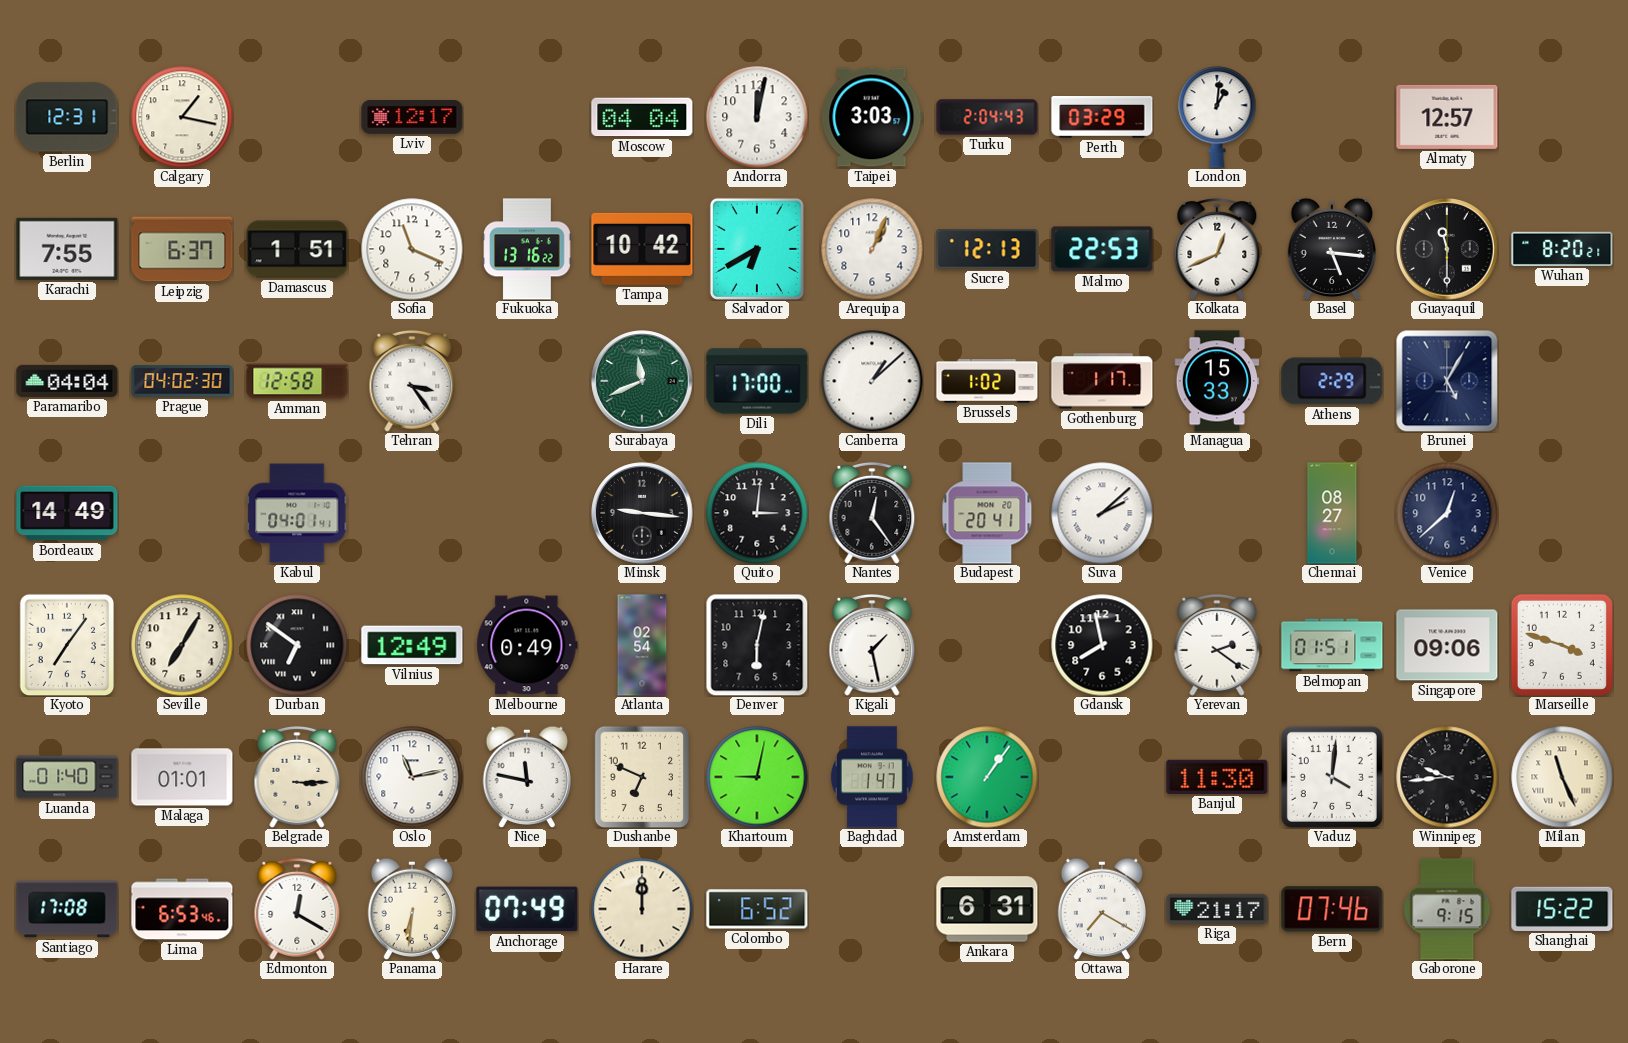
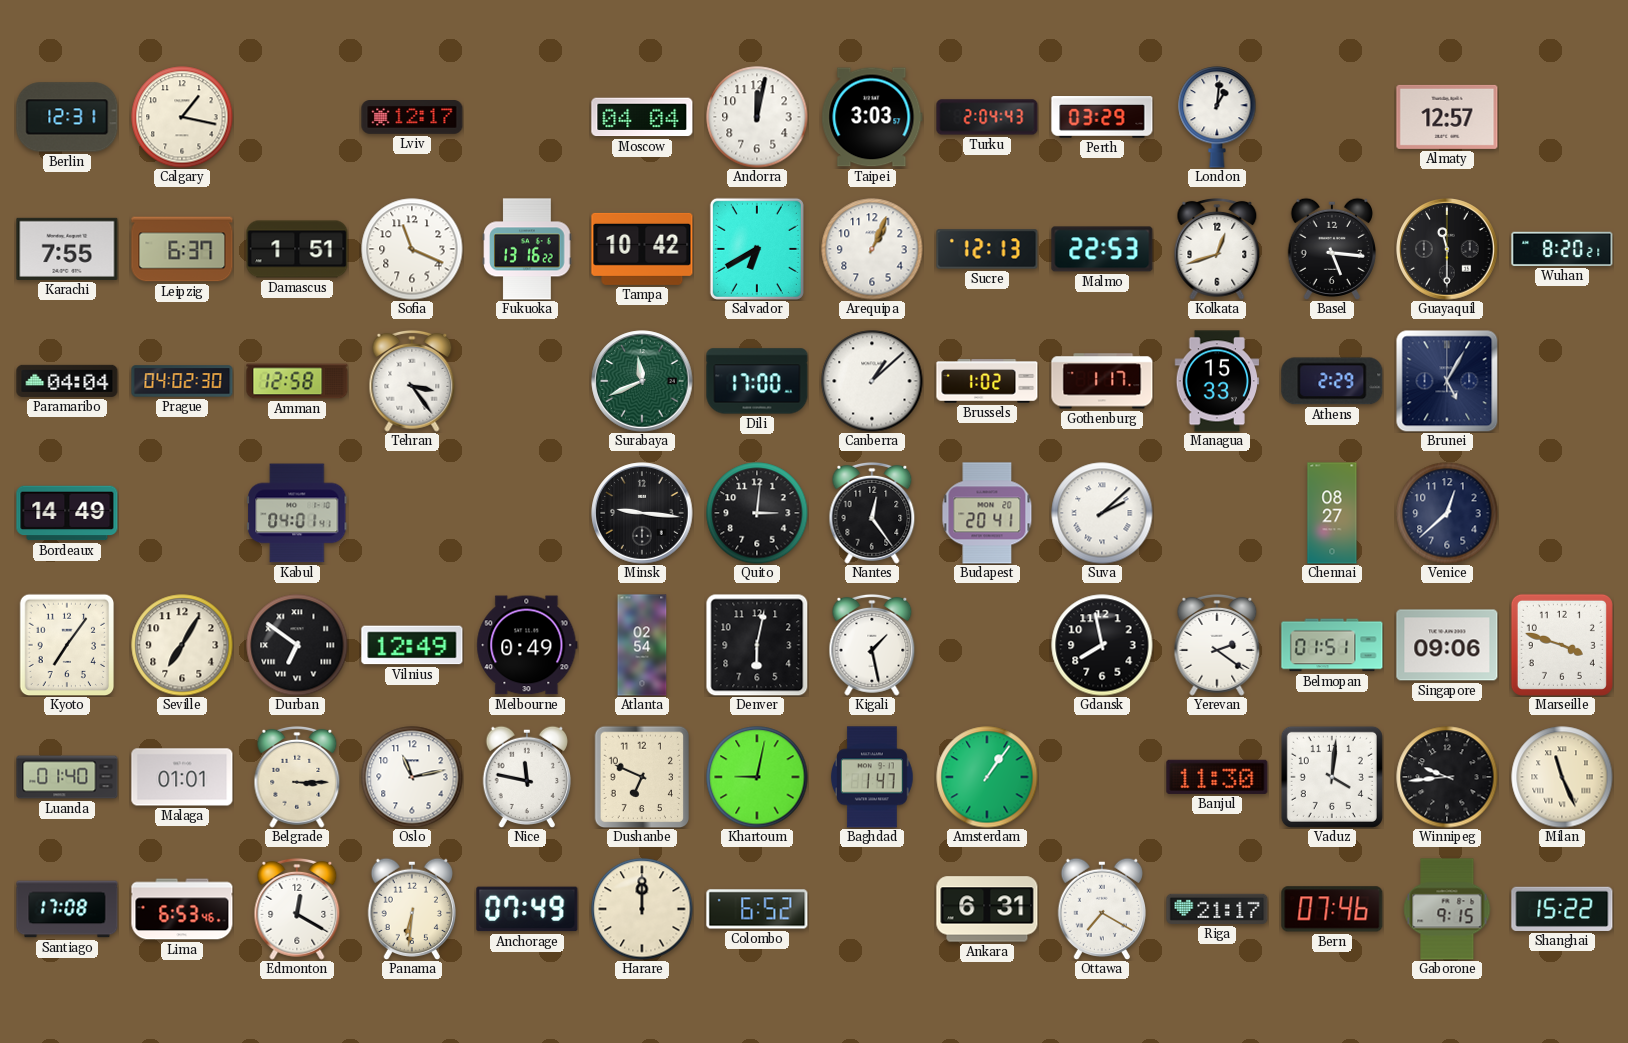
Kolkata: 12:41 -> 12:42 (1217, 249)
